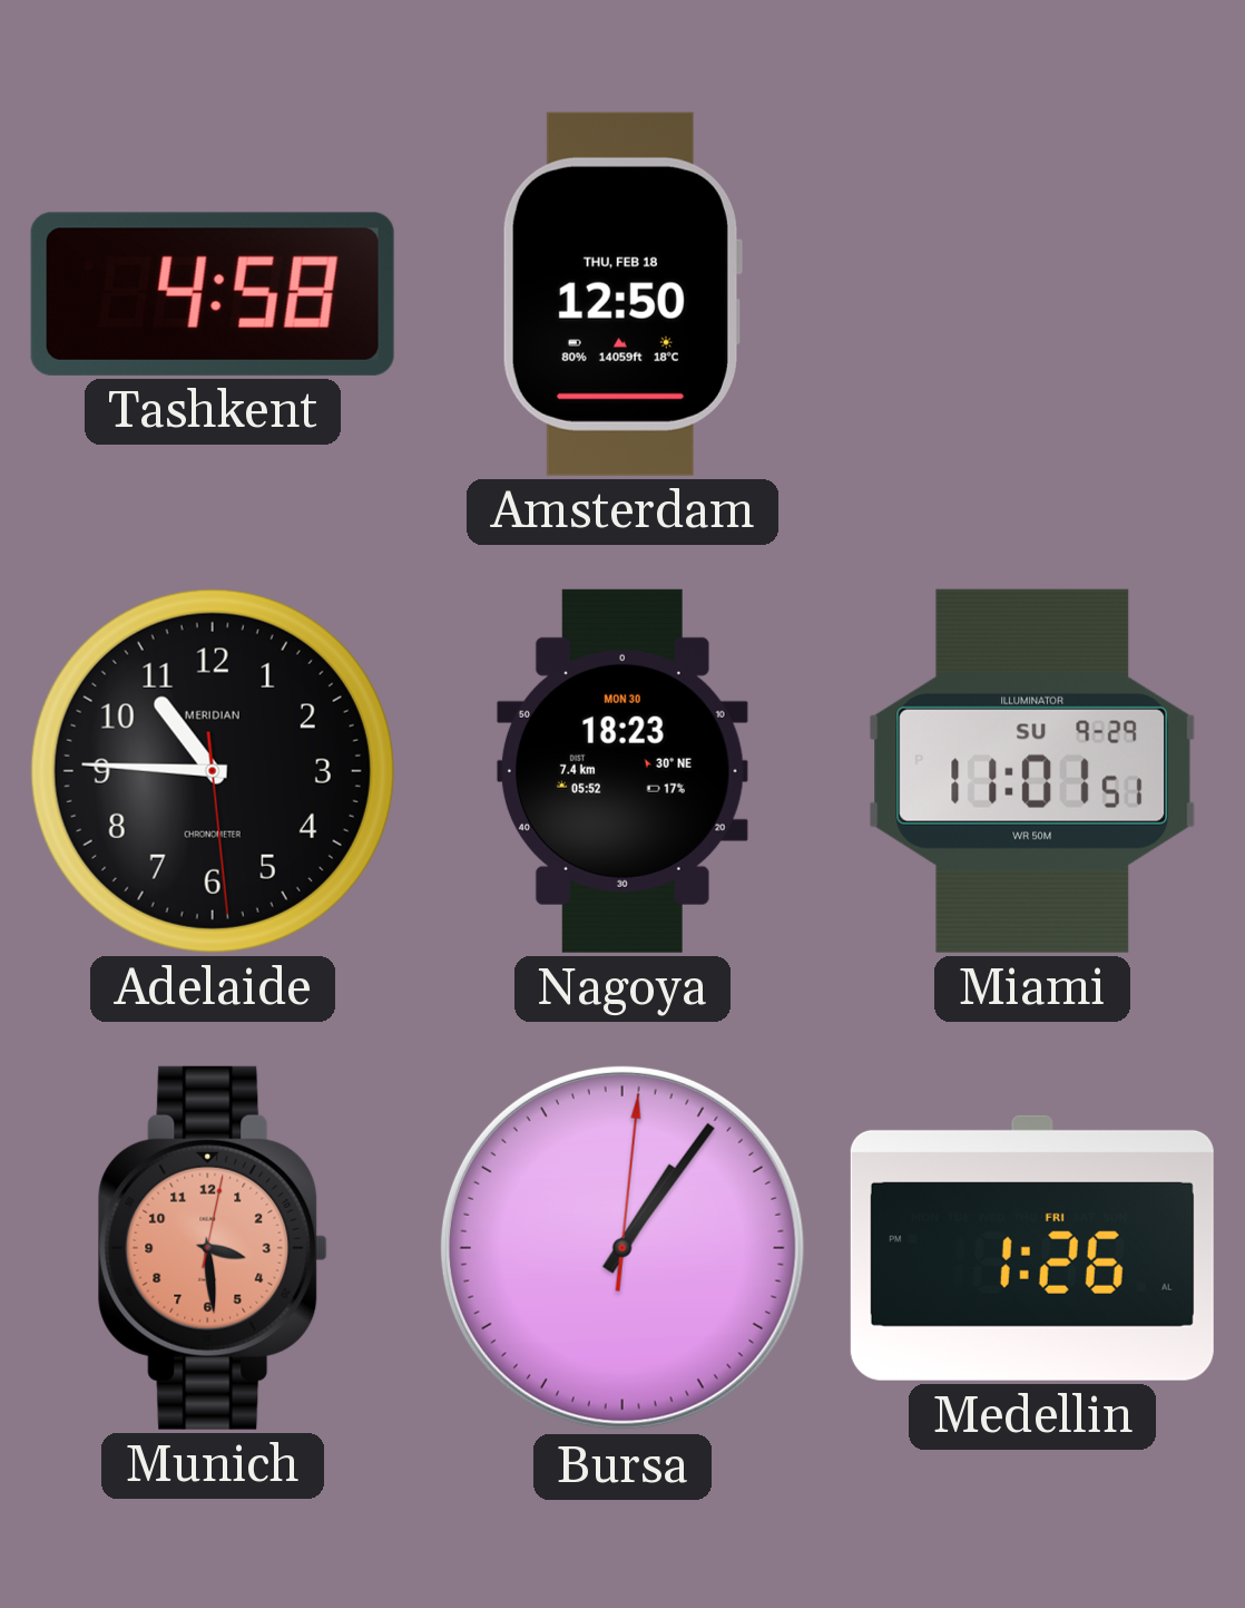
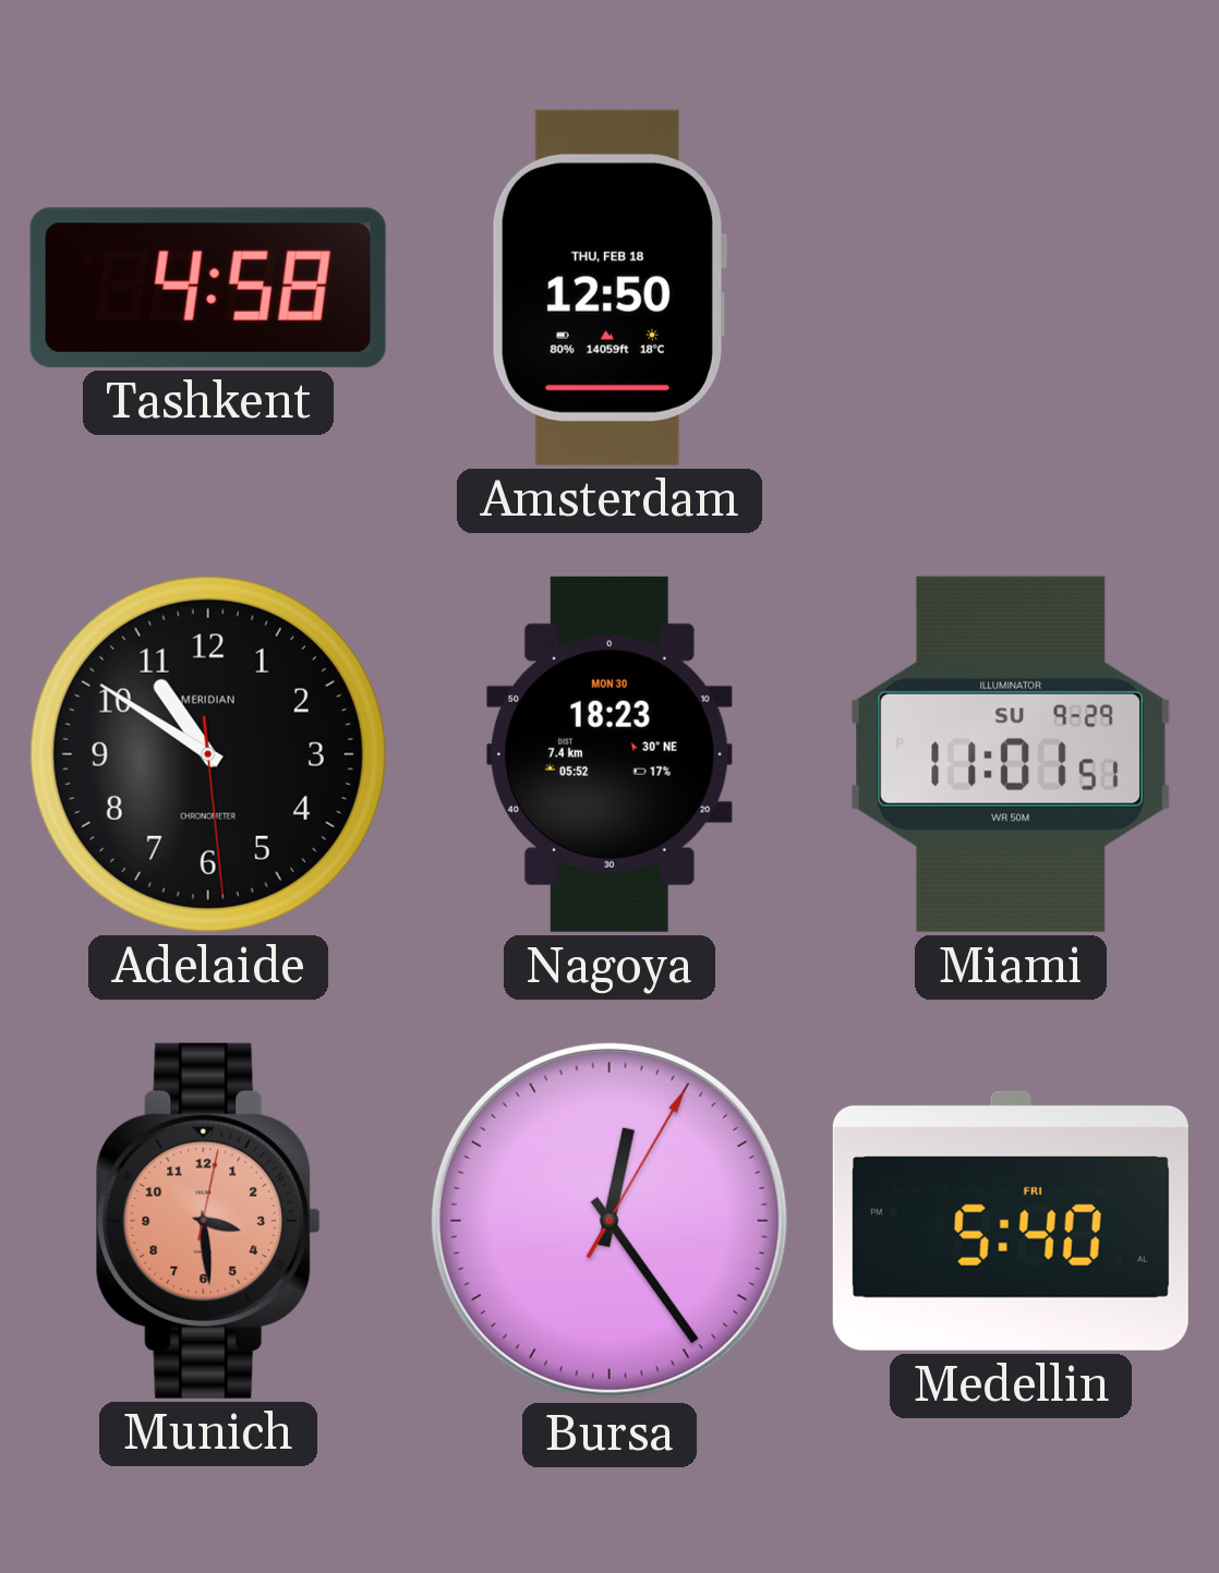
Adelaide: 10:45 -> 10:50 (208, 754)
Bursa: 1:06 -> 12:24 (609, 1221)
Medellin: 1:26 -> 5:40 (1011, 1221)
